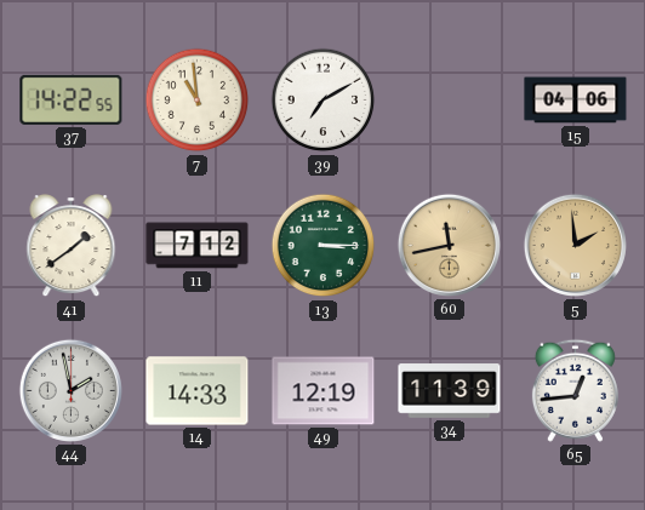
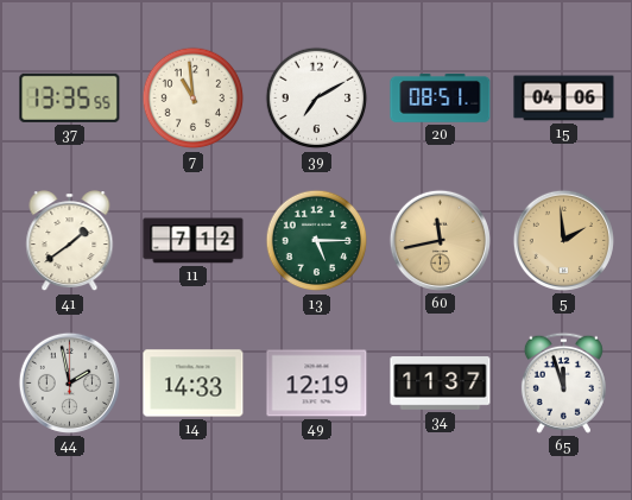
37: 14:22 -> 13:35 (70, 97)
20: none -> 08:51 (441, 99)
13: 3:15 -> 5:15 (317, 241)
34: 11:39 -> 11:37 (441, 384)
65: 12:44 -> 11:57 (563, 382)
